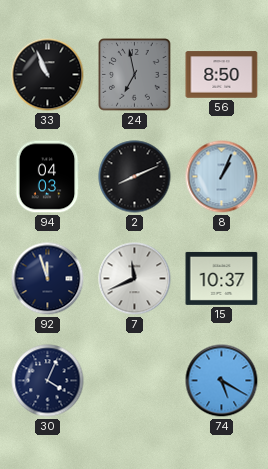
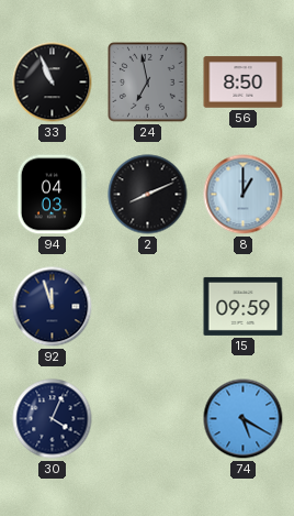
8: 1:04 -> 1:00 (244, 195)
7: 11:41 -> none (135, 279)
15: 10:37 -> 09:59 (244, 306)
